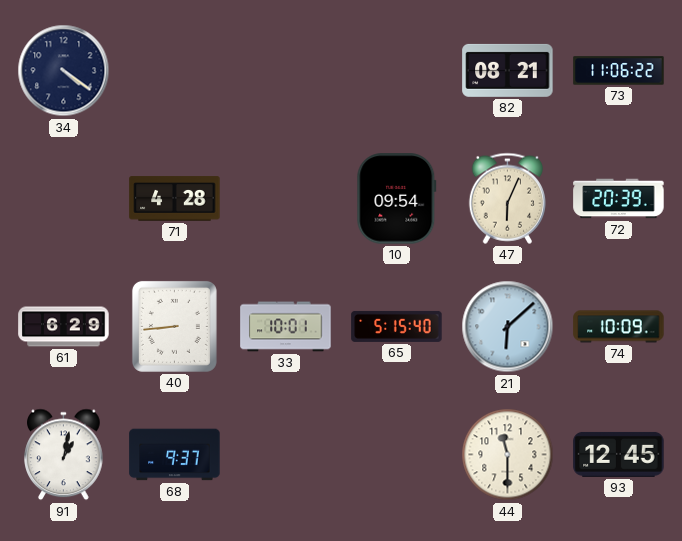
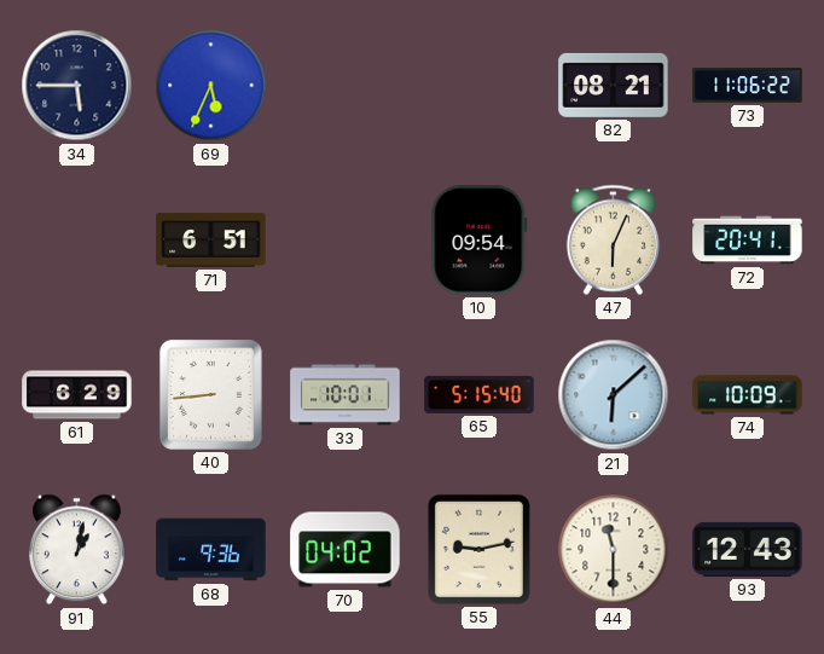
34: 4:21 -> 5:45 (77, 86)
69: none -> 5:34 (211, 86)
71: 4:28 -> 6:51 (211, 241)
72: 20:39 -> 20:41 (748, 241)
68: 9:37 -> 9:36 (211, 550)
70: none -> 04:02 (346, 550)
55: none -> 9:13 (478, 549)
93: 12:45 -> 12:43 (748, 549)
